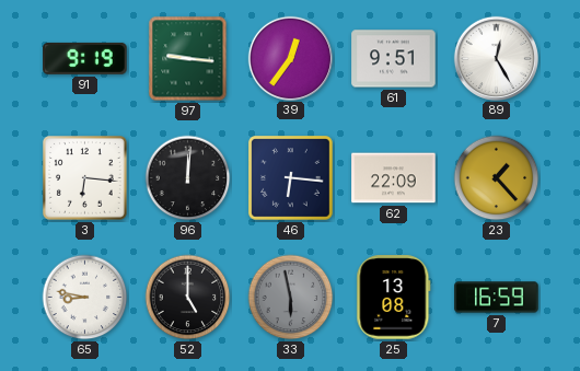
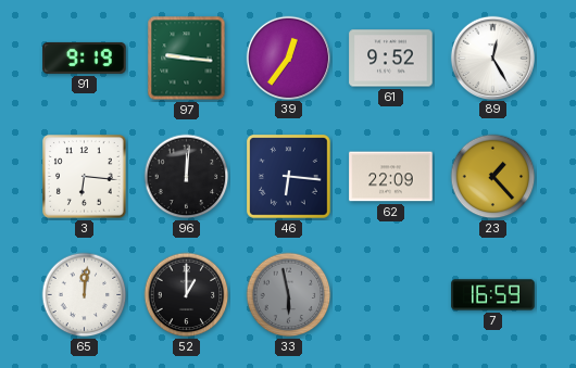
61: 9:51 -> 9:52 (391, 59)
65: 8:47 -> 12:01 (85, 295)
52: 5:00 -> 1:00 (187, 295)
25: 13:08 -> none (394, 298)
